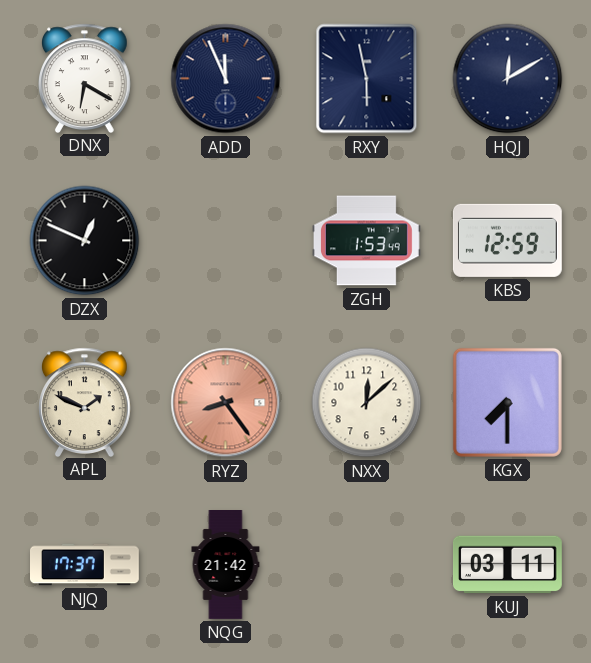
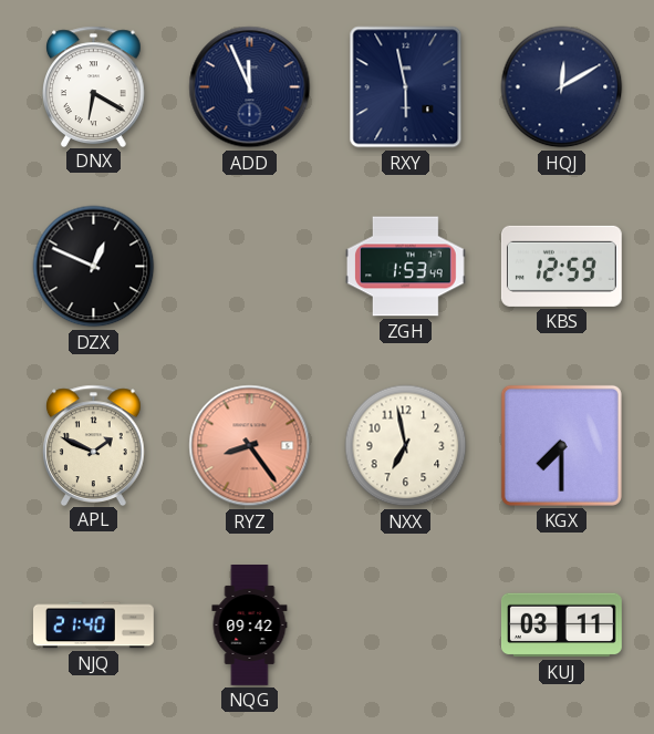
NXX: 12:08 -> 6:58 (406, 446)
NJQ: 17:37 -> 21:40 (94, 626)
NQG: 21:42 -> 09:42 (250, 626)
